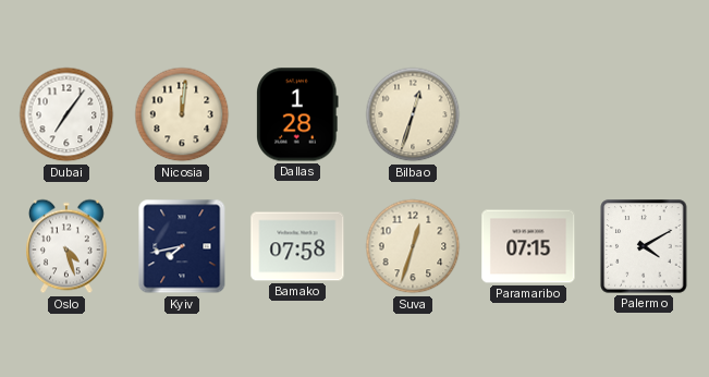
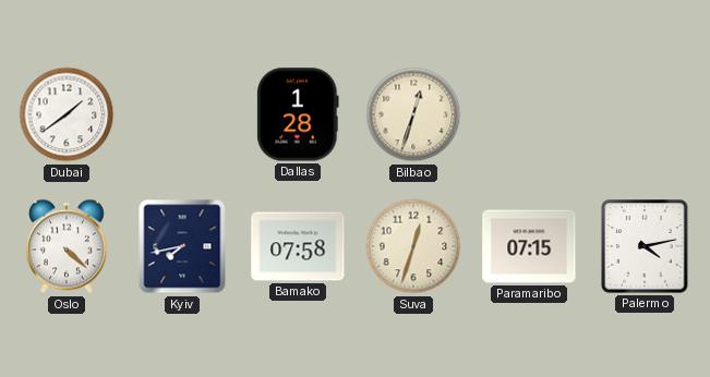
Dubai: 7:06 -> 1:39 (67, 114)
Nicosia: 12:01 -> none (182, 114)
Oslo: 4:27 -> 4:22 (67, 246)
Palermo: 4:10 -> 4:13 (645, 246)
